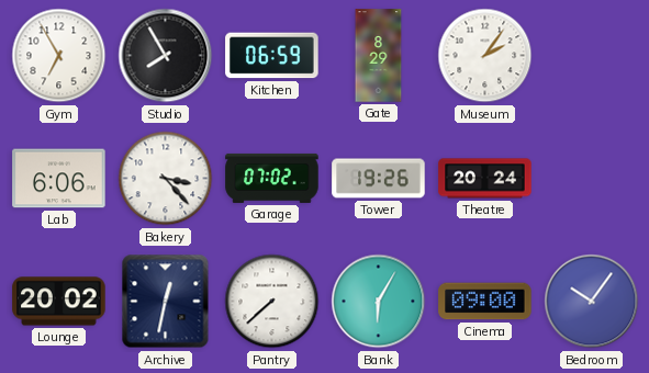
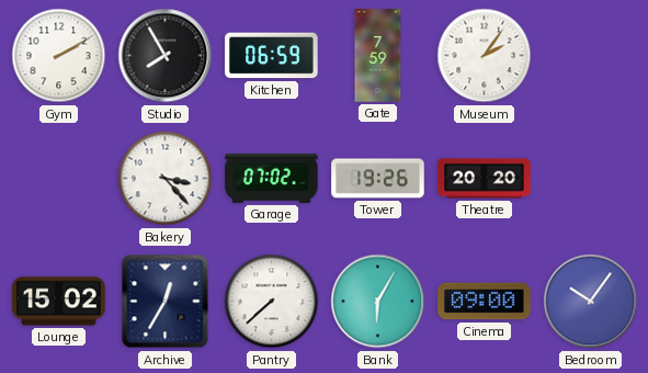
Gym: 6:55 -> 2:10 (59, 56)
Gate: 8:29 -> 7:59 (378, 56)
Lab: 6:06 -> none (59, 179)
Theatre: 20:24 -> 20:20 (485, 179)
Lounge: 20:02 -> 15:02 (59, 302)
Archive: 12:32 -> 12:35 (166, 302)
